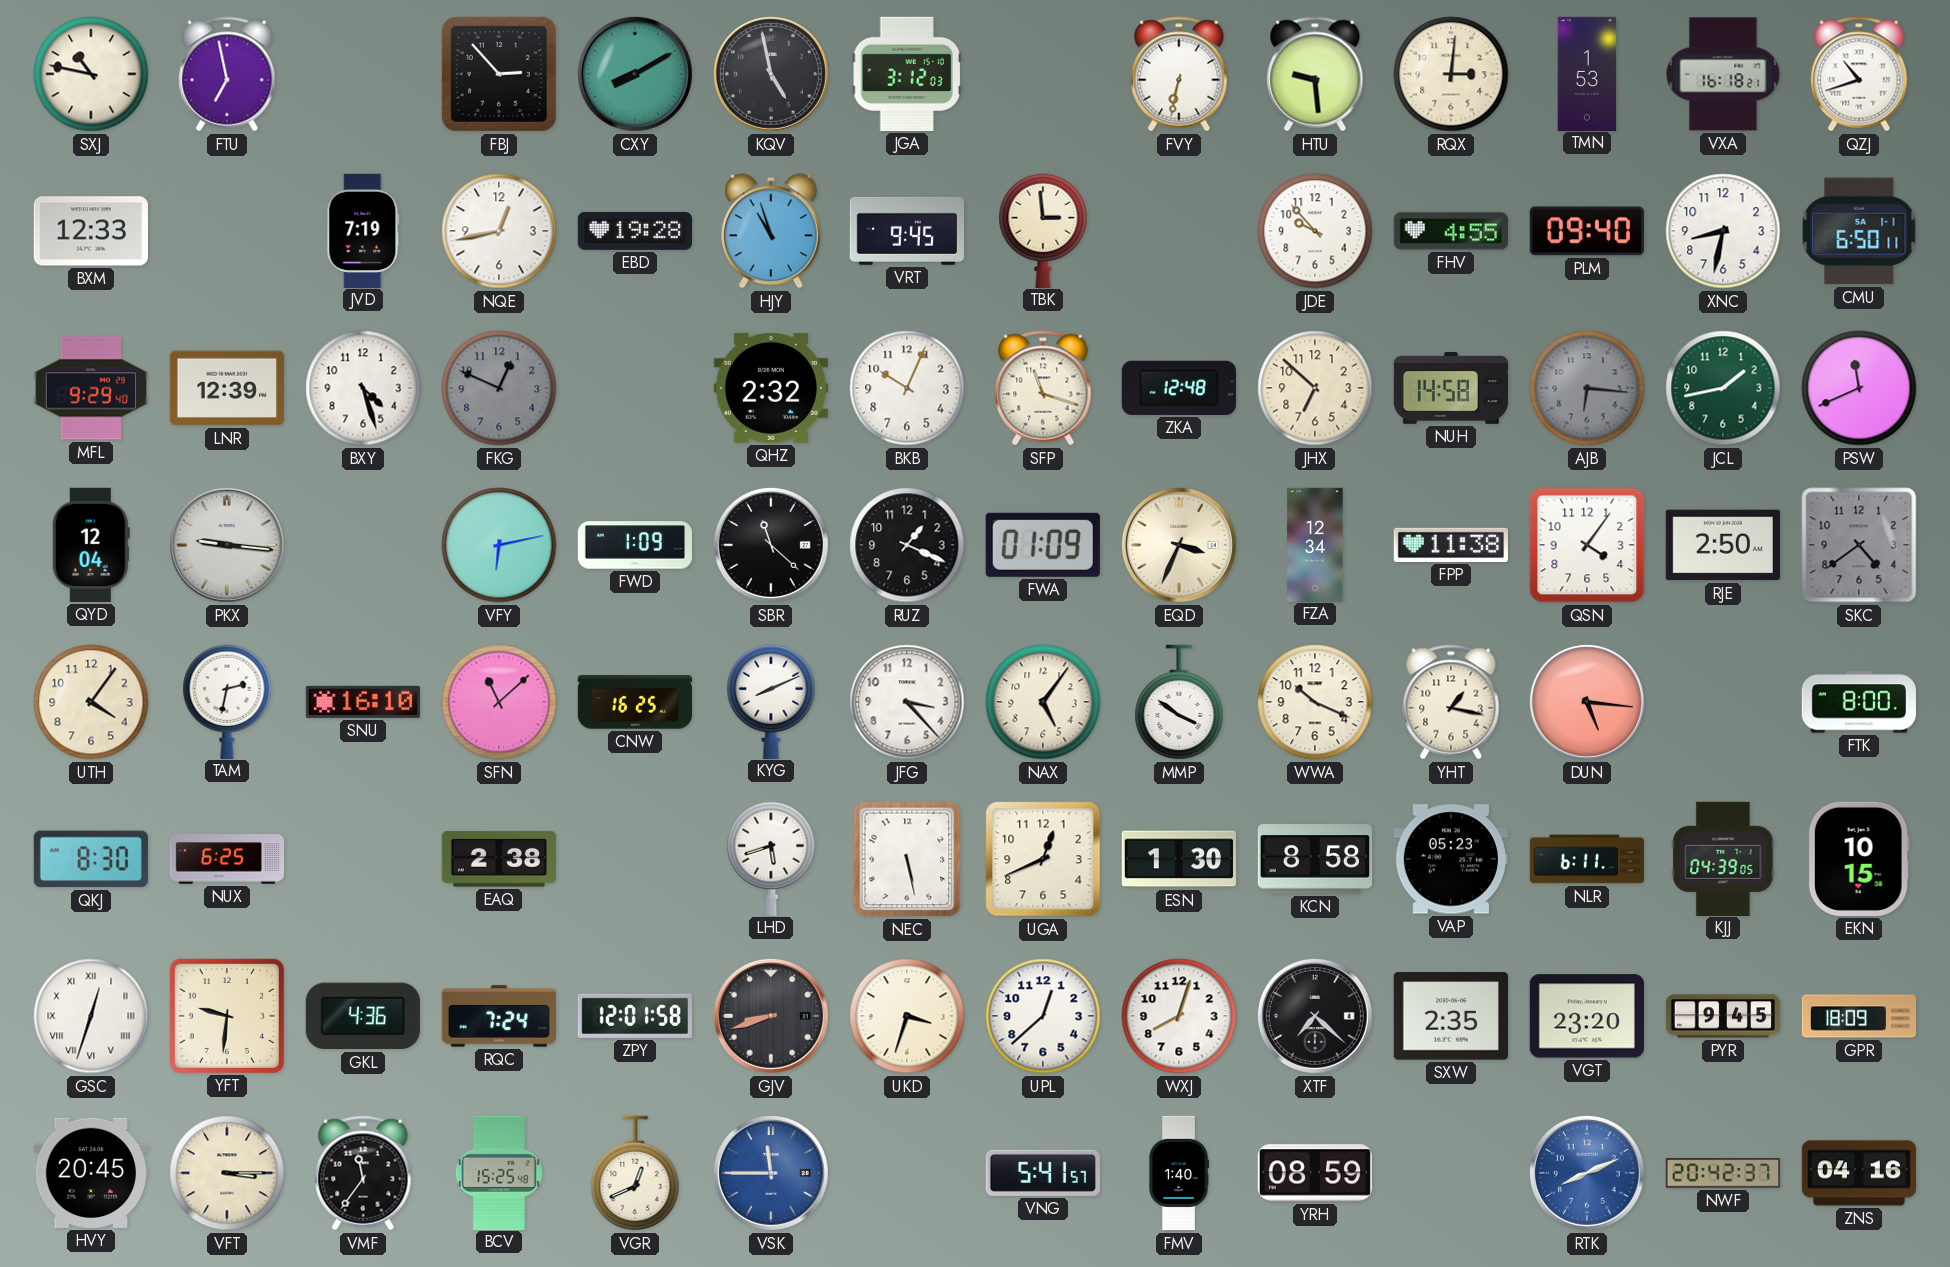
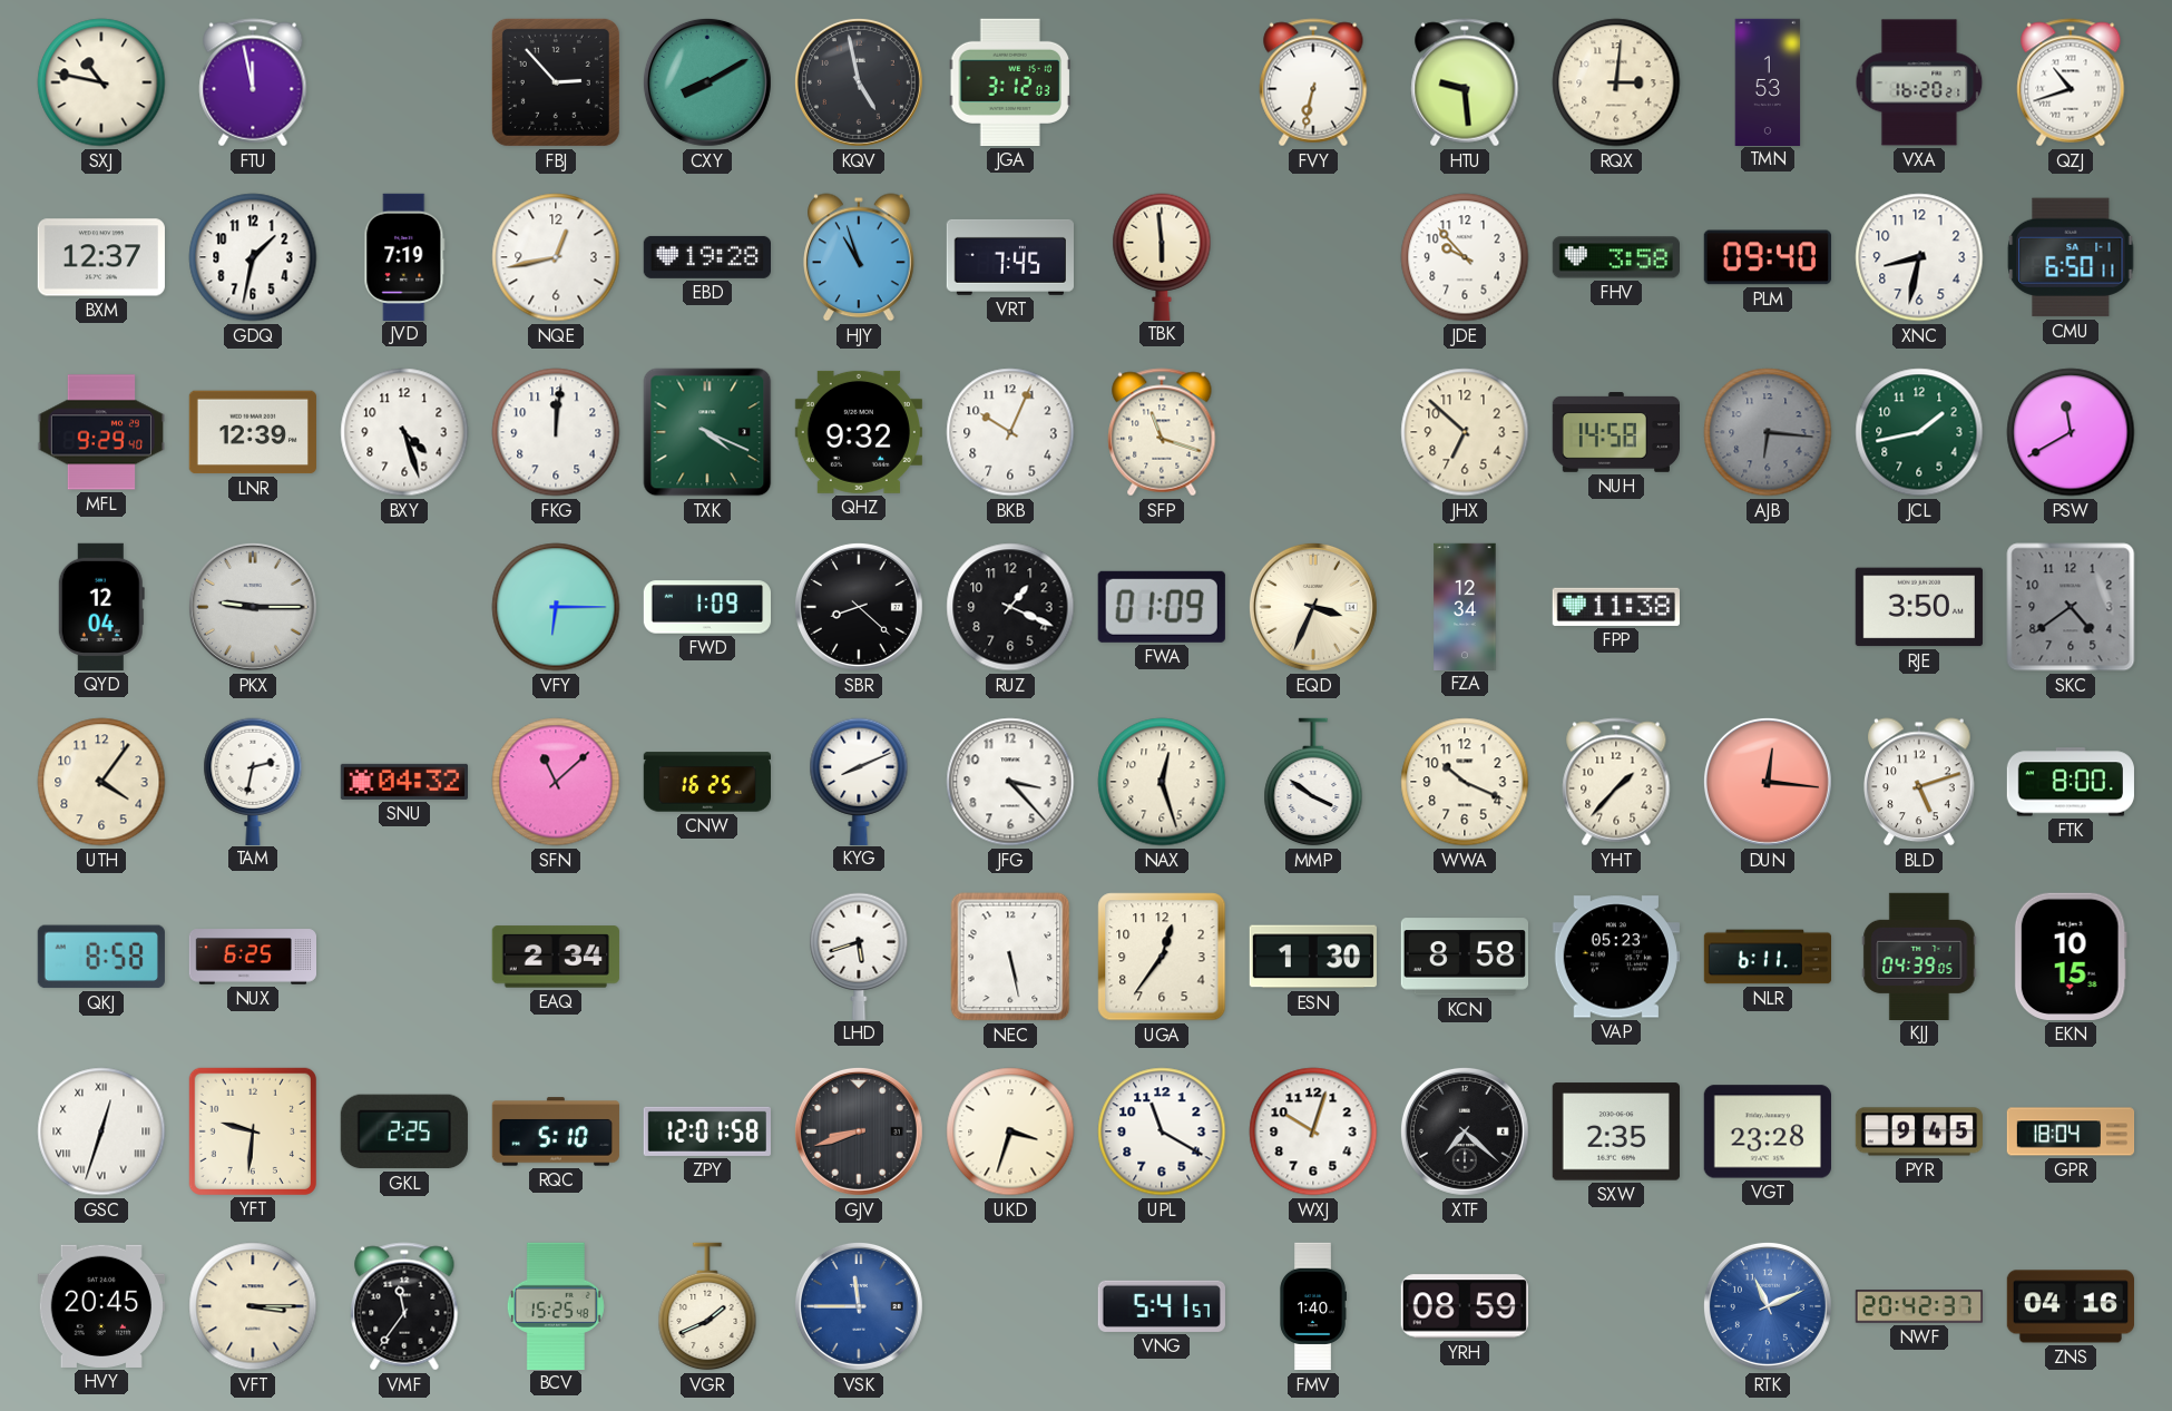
FTU: 6:58 -> 11:58 (253, 82)
VXA: 16:18 -> 16:20 (1919, 82)
BXM: 12:33 -> 12:37 (101, 257)
GDQ: none -> 1:32 (253, 257)
VRT: 9:45 -> 7:45 (1009, 257)
TBK: 2:59 -> 5:59 (1162, 256)
FHV: 4:55 -> 3:58 (1615, 257)
FKG: 12:49 -> 12:01 (556, 432)
FKG dial: grey -> white (556, 432)
TXK: none -> 4:19 (707, 432)
QHZ: 2:32 -> 9:32 (859, 432)
ZKA: 12:48 -> none (1179, 388)
PSW: 11:41 -> 11:40 (2071, 432)
PKX: 9:16 -> 9:15 (253, 607)
VFY: 6:13 -> 6:15 (556, 607)
SBR: 11:22 -> 8:22 (859, 607)
QSN: 4:06 -> none (1587, 545)
RJE: 2:50 -> 3:50 (1919, 607)
SNU: 16:10 -> 04:32 (403, 782)
NAX: 5:06 -> 12:27 (1162, 782)
YHT: 1:17 -> 1:37 (1616, 782)
DUN: 5:16 -> 12:16 (1768, 782)
BLD: none -> 5:12 (1920, 782)
QKJ: 8:30 -> 8:58 (101, 957)
EAQ: 2:38 -> 2:34 (556, 957)
UGA: 12:41 -> 12:36 (1162, 957)
GKL: 4:36 -> 2:25 (404, 1131)
RQC: 7:24 -> 5:10 (556, 1131)
UPL: 12:38 -> 11:20 (1162, 1131)
WXJ: 8:03 -> 10:03 (1313, 1131)
VGT: 23:20 -> 23:28 (1768, 1131)
GPR: 18:09 -> 18:04 (2071, 1131)
VGR: 12:41 -> 1:41 (707, 1306)
RTK: 8:11 -> 11:11 (1768, 1306)
